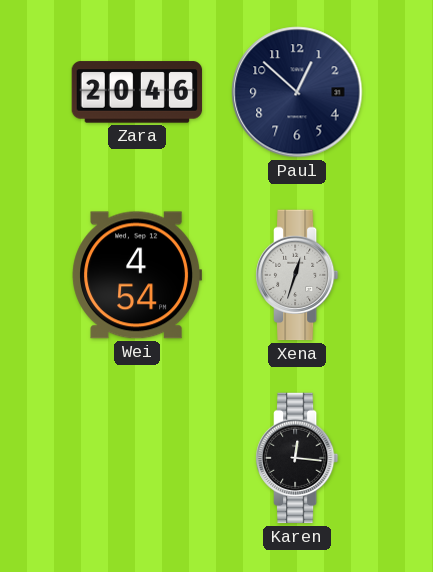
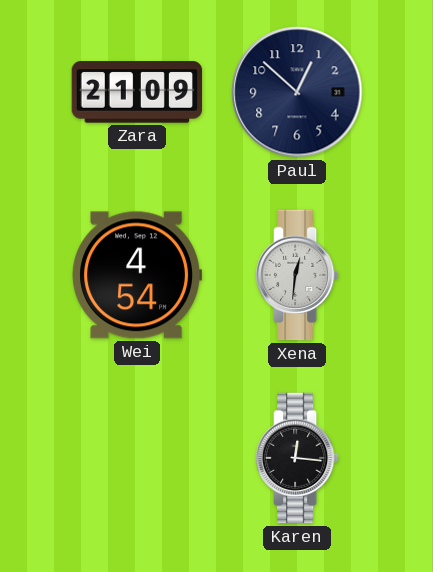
Zara: 20:46 -> 21:09 (137, 92)
Xena: 12:33 -> 12:31 (298, 275)
